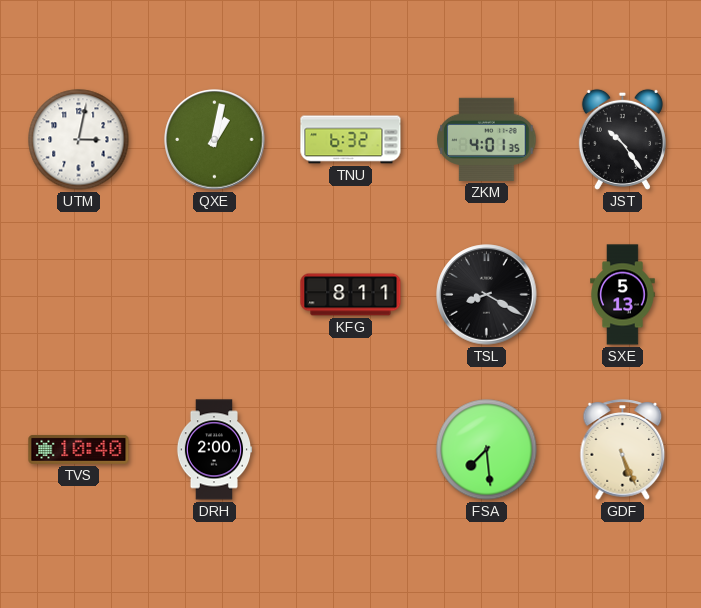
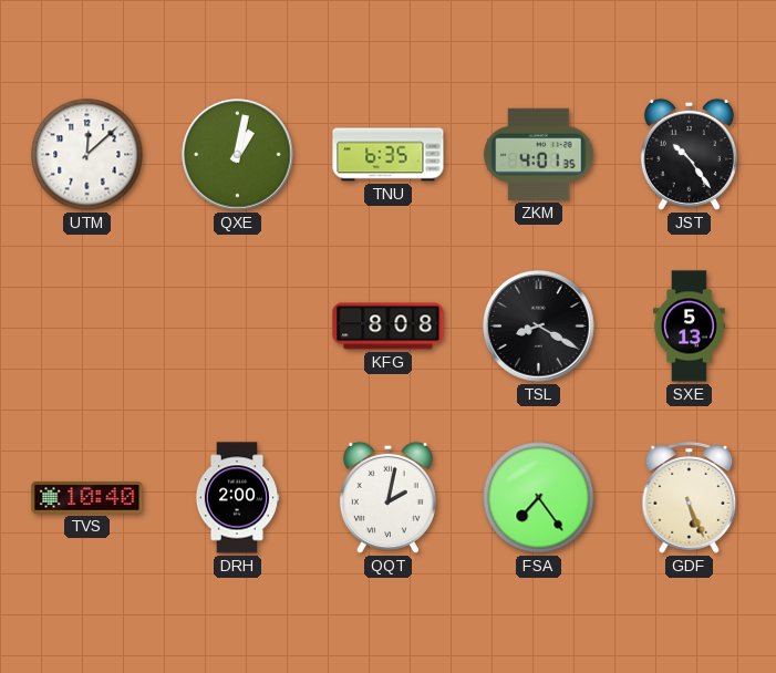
UTM: 3:02 -> 12:08 (87, 155)
TNU: 6:32 -> 6:35 (389, 155)
KFG: 8:11 -> 8:08 (389, 327)
QQT: none -> 2:02 (387, 497)
FSA: 7:29 -> 7:24 (539, 498)
